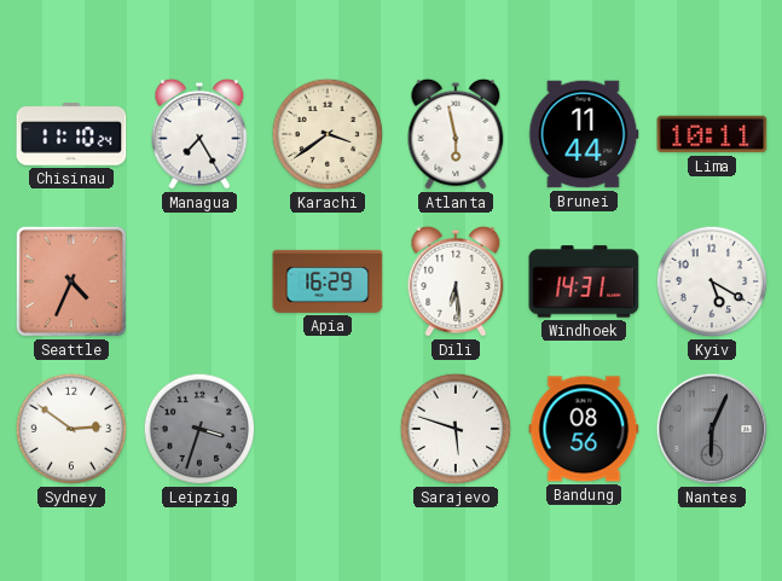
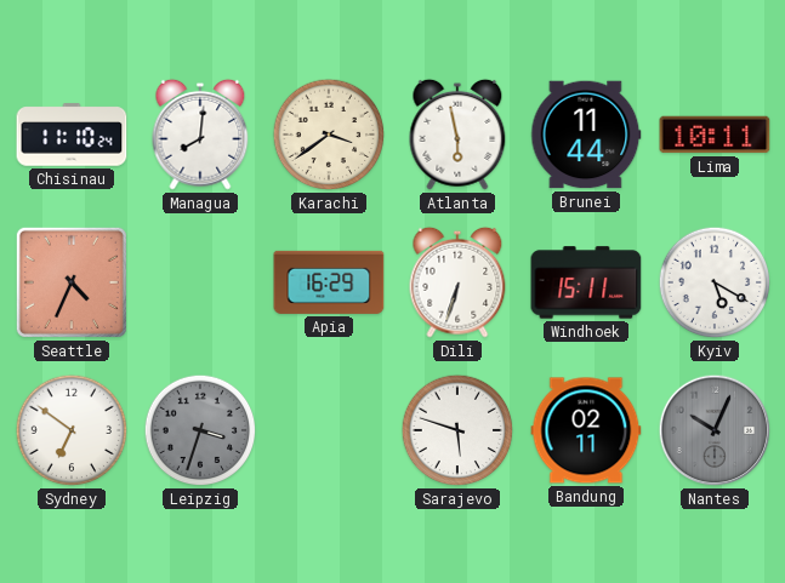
Managua: 7:25 -> 8:01 (200, 135)
Dili: 6:29 -> 6:33 (457, 282)
Windhoek: 14:31 -> 15:11 (586, 282)
Sydney: 2:51 -> 6:51 (72, 430)
Bandung: 08:56 -> 02:11 (586, 430)
Nantes: 6:04 -> 10:04 (715, 430)
